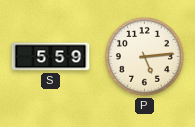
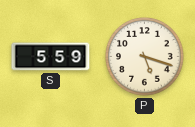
P: 5:14 -> 5:18 (145, 57)
